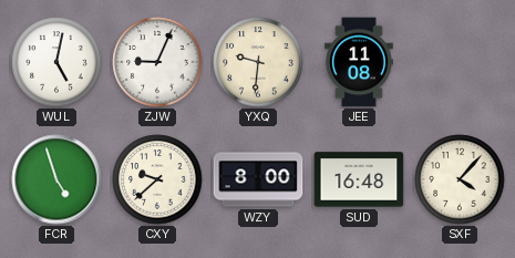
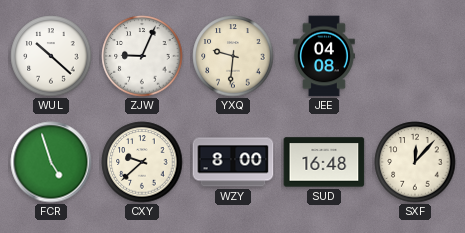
WUL: 5:02 -> 10:22 (51, 56)
JEE: 11:08 -> 04:08 (325, 56)
SXF: 4:07 -> 12:07 (415, 162)
